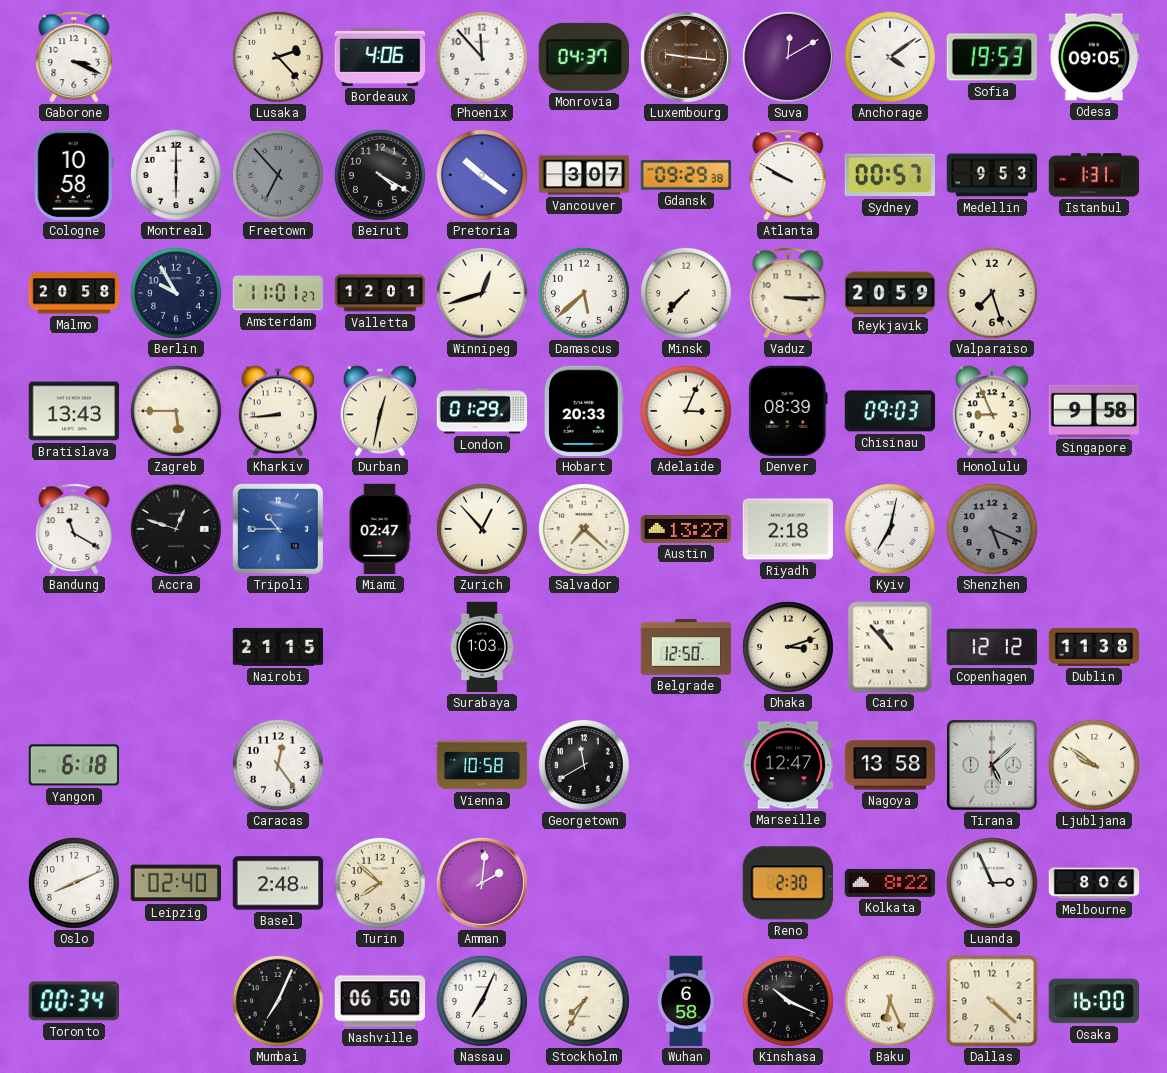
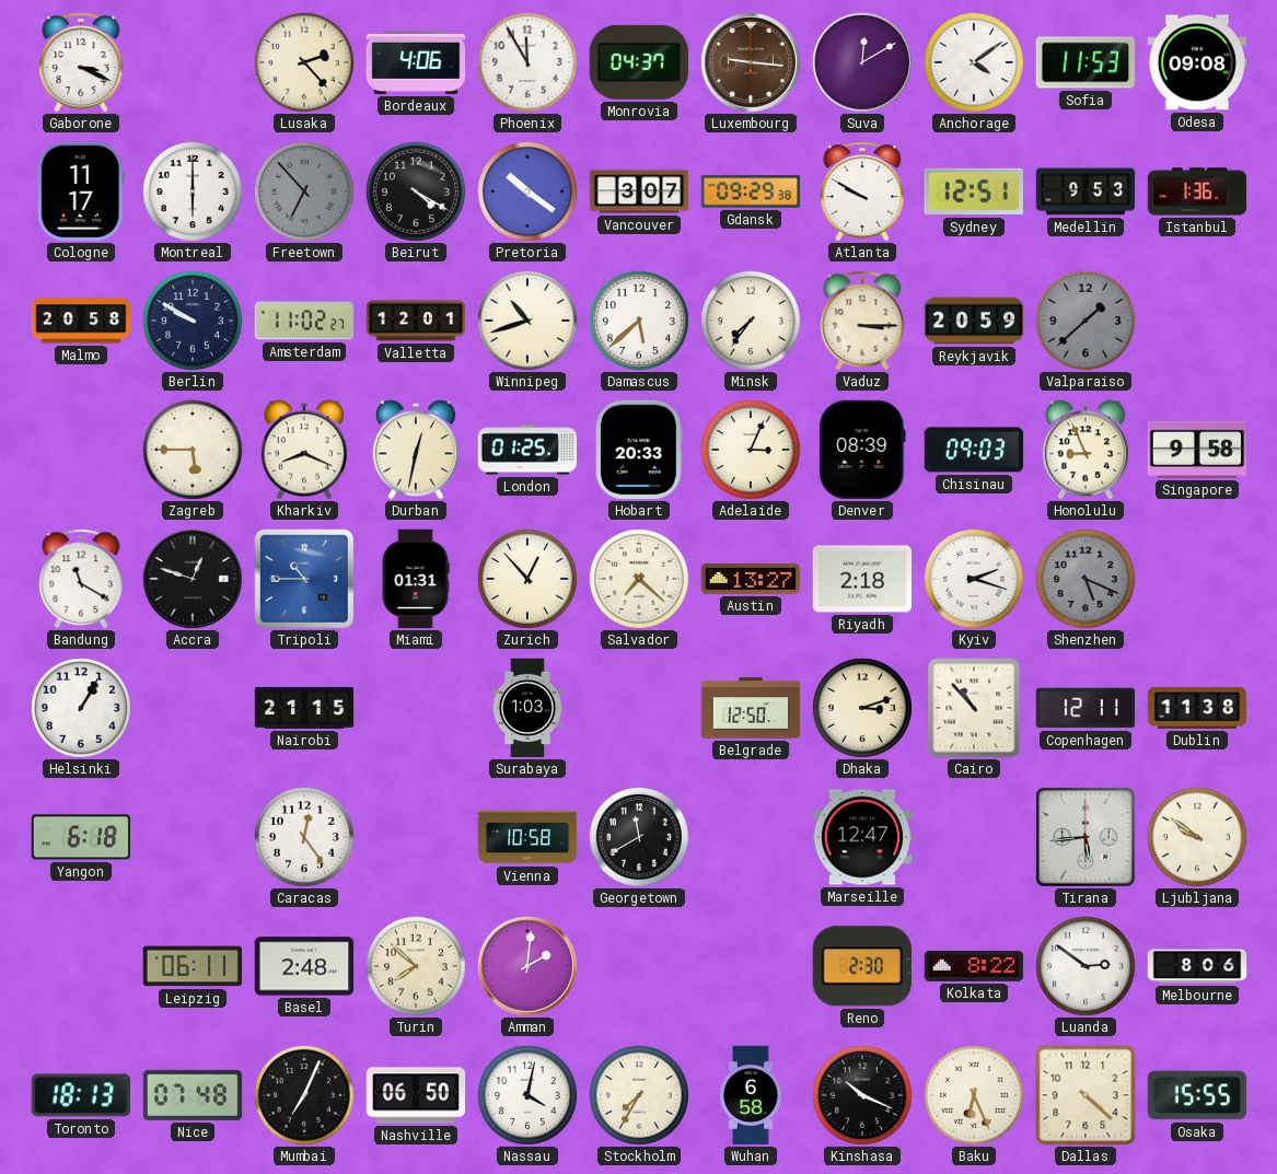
Phoenix: 11:53 -> 11:55 (527, 62)
Sofia: 19:53 -> 11:53 (1086, 62)
Odesa: 09:05 -> 09:08 (1197, 62)
Cologne: 10:58 -> 11:17 (81, 191)
Sydney: 00:57 -> 12:51 (973, 191)
Istanbul: 1:31 -> 1:36 (1197, 191)
Berlin: 9:55 -> 9:50 (193, 321)
Amsterdam: 11:01 -> 11:02 (304, 321)
Winnipeg: 12:42 -> 10:42 (527, 321)
Minsk: 7:37 -> 7:36 (751, 321)
Valparaiso: 7:27 -> 1:38 (1086, 321)
Valparaiso dial: cream -> grey (1086, 321)
Bratislava: 13:43 -> none (74, 411)
Kharkiv: 8:44 -> 8:19 (304, 450)
London: 01:29 -> 01:25 (527, 450)
Miami: 02:47 -> 01:31 (416, 579)
Kyiv: 7:02 -> 2:18 (974, 579)
Helsinki: none -> 1:05 (81, 708)
Copenhagen: 12:12 -> 12:11 (1086, 708)
Nagoya: 13:58 -> none (890, 765)
Tirana: 5:08 -> 5:44 (1086, 837)
Oslo: 8:11 -> none (74, 883)
Leipzig: 02:40 -> 06:11 (193, 966)
Luanda: 2:56 -> 2:51 (1086, 966)
Toronto: 00:34 -> 18:13 (81, 1095)
Nice: none -> 07:48 (193, 1095)
Nassau: 7:04 -> 4:02 (527, 1095)
Osaka: 16:00 -> 15:55 (1197, 1095)
